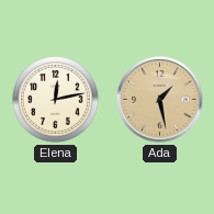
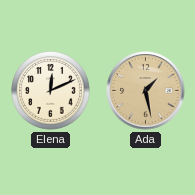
Elena: 12:13 -> 12:11 (51, 91)
